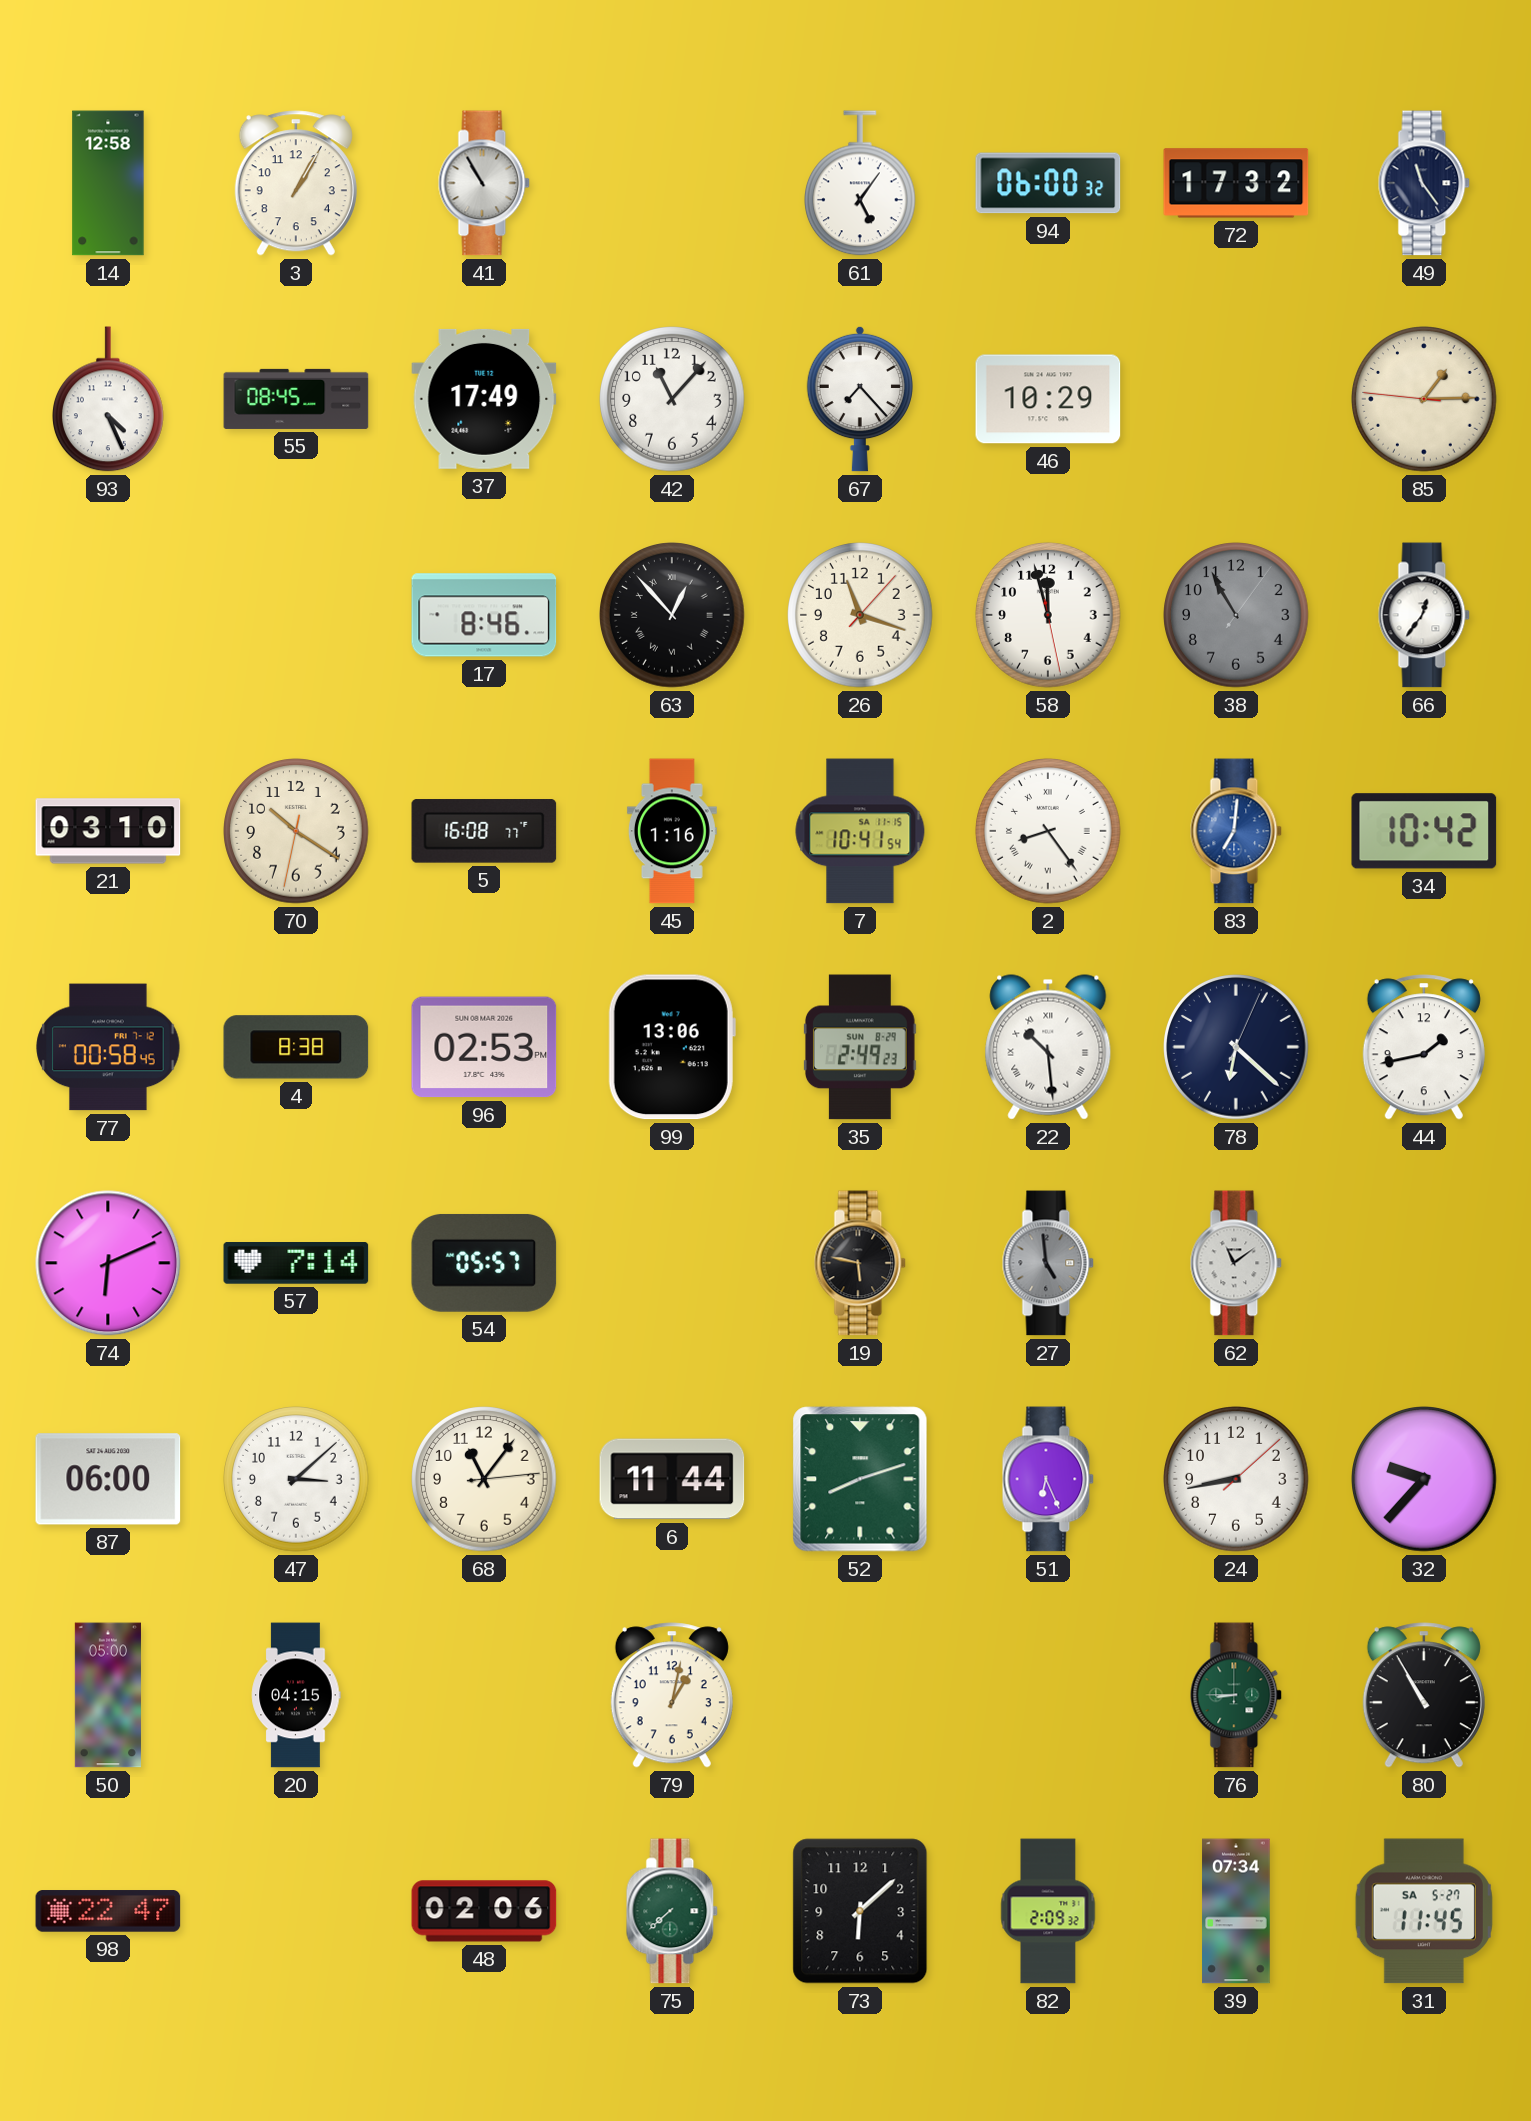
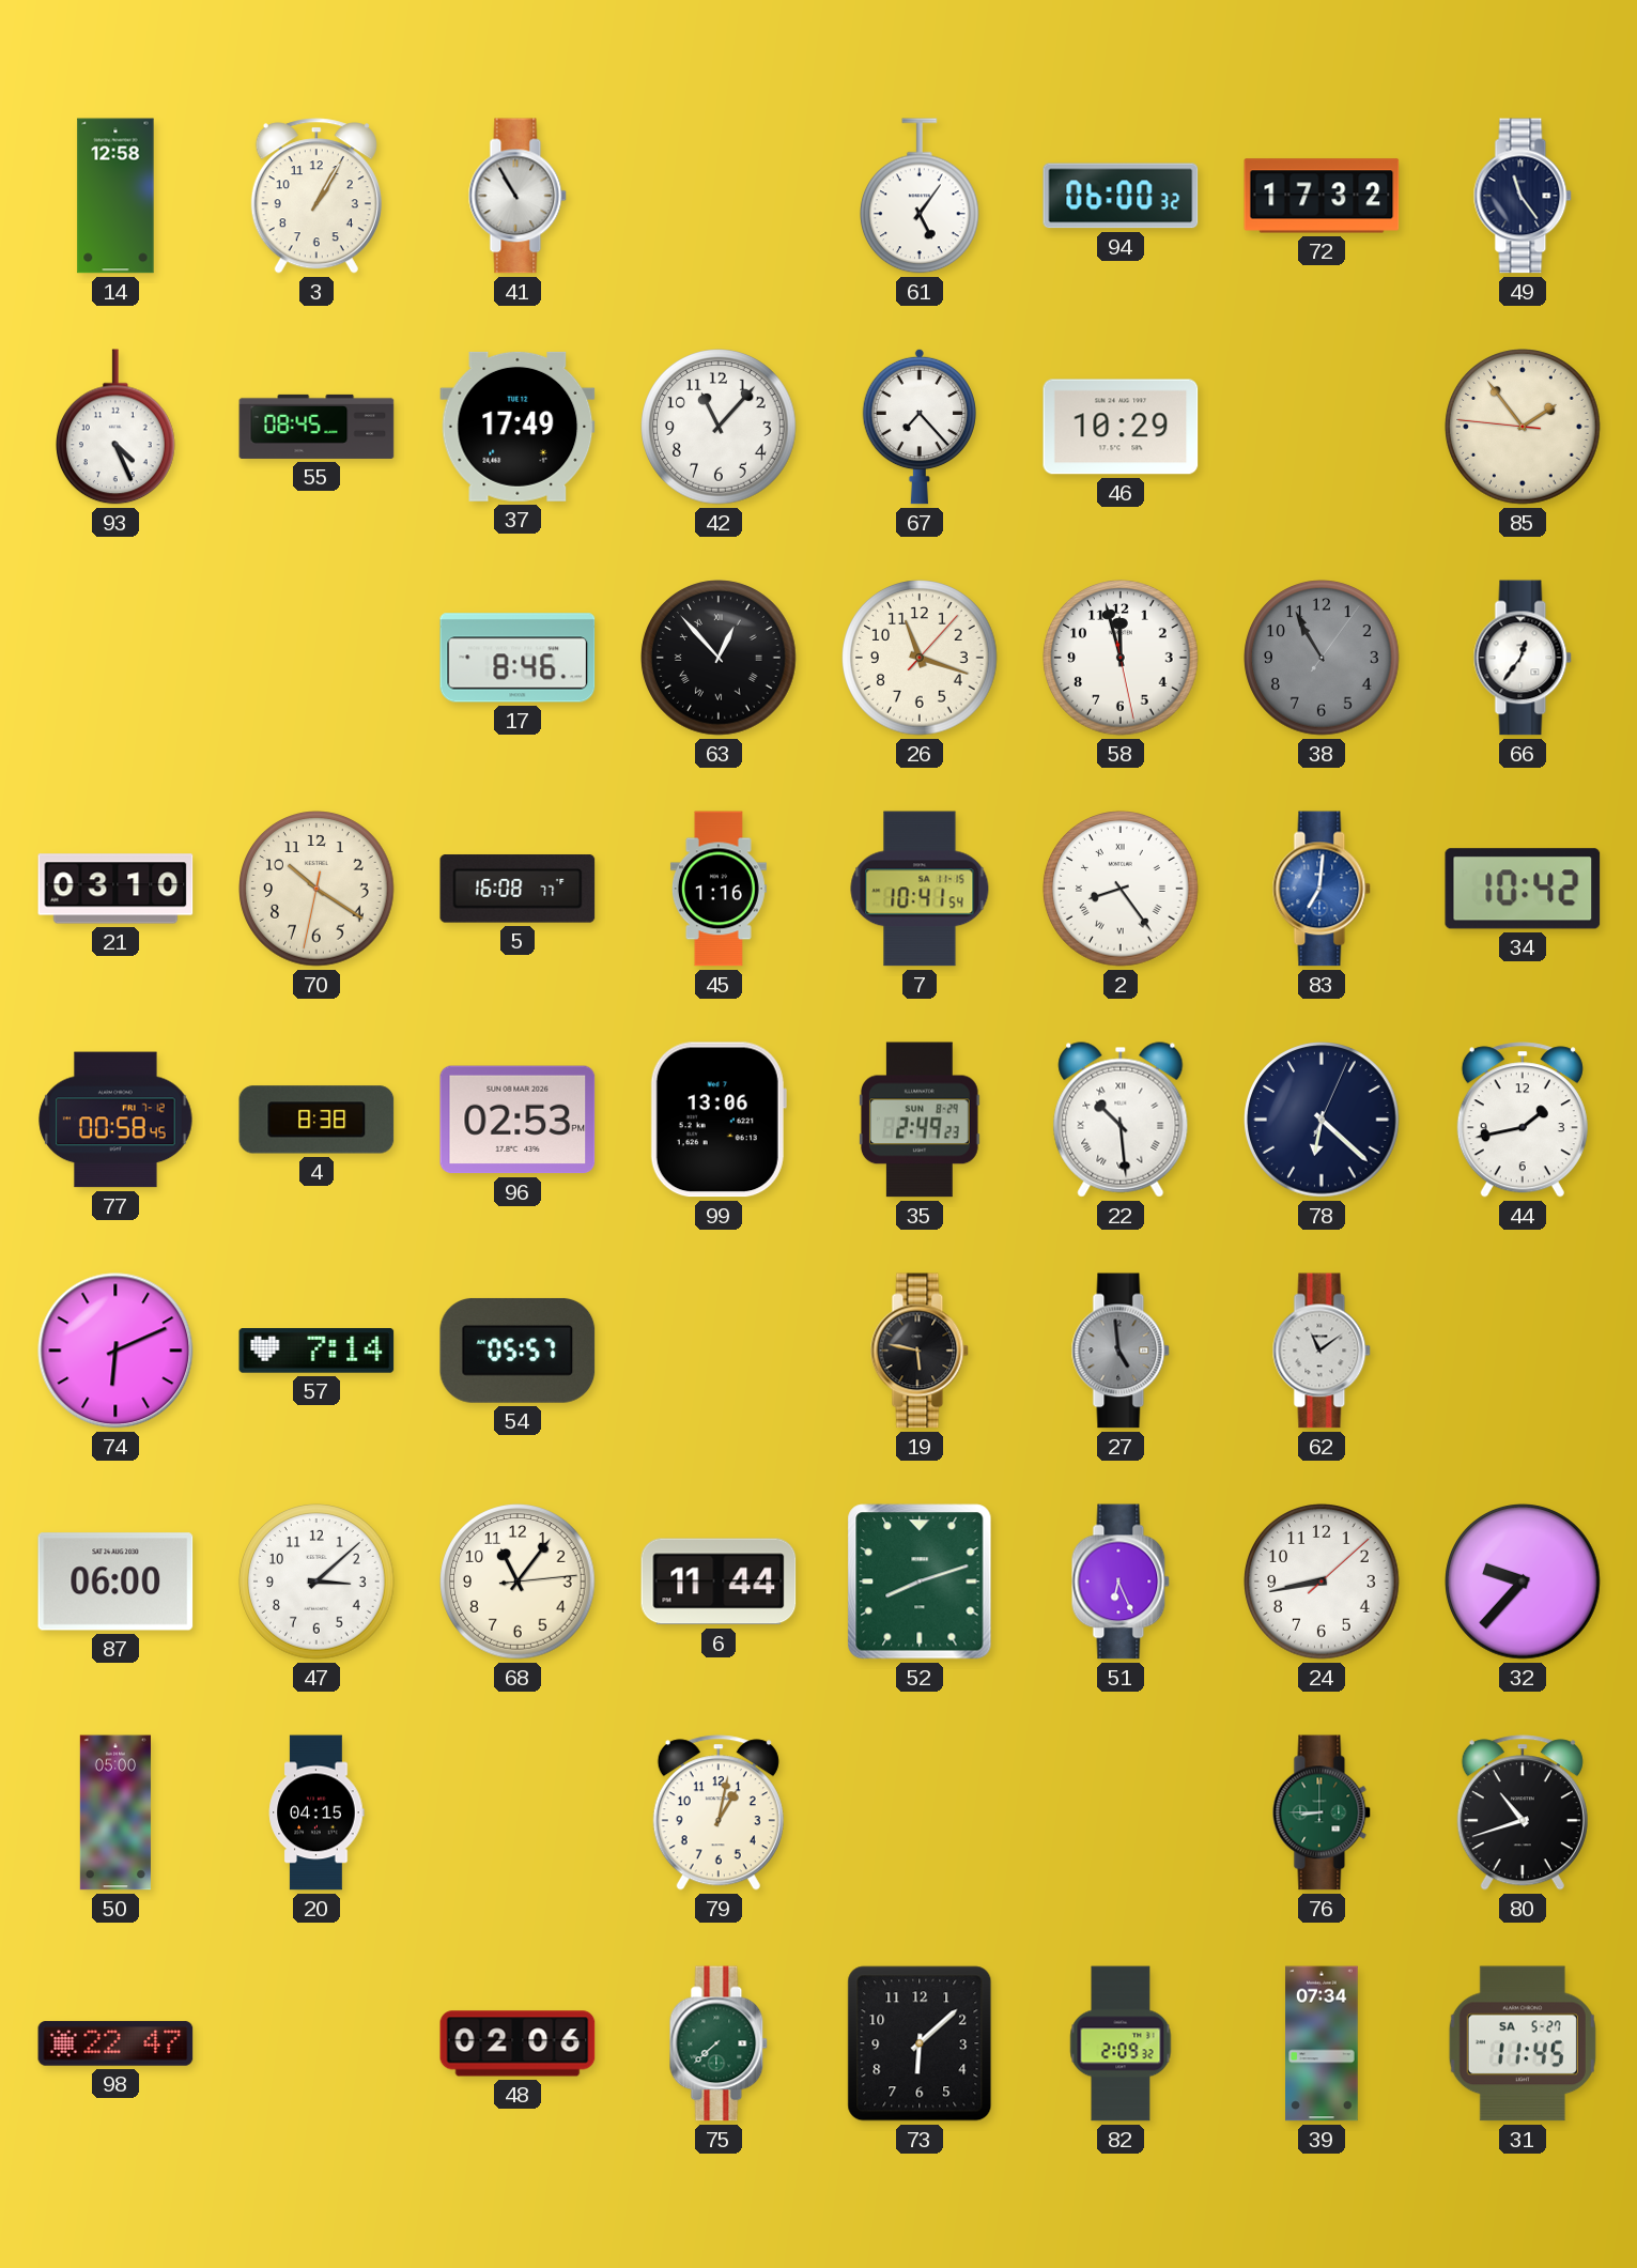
85: 1:14 -> 1:53 (1523, 427)
80: 10:55 -> 10:42 (1523, 1812)
